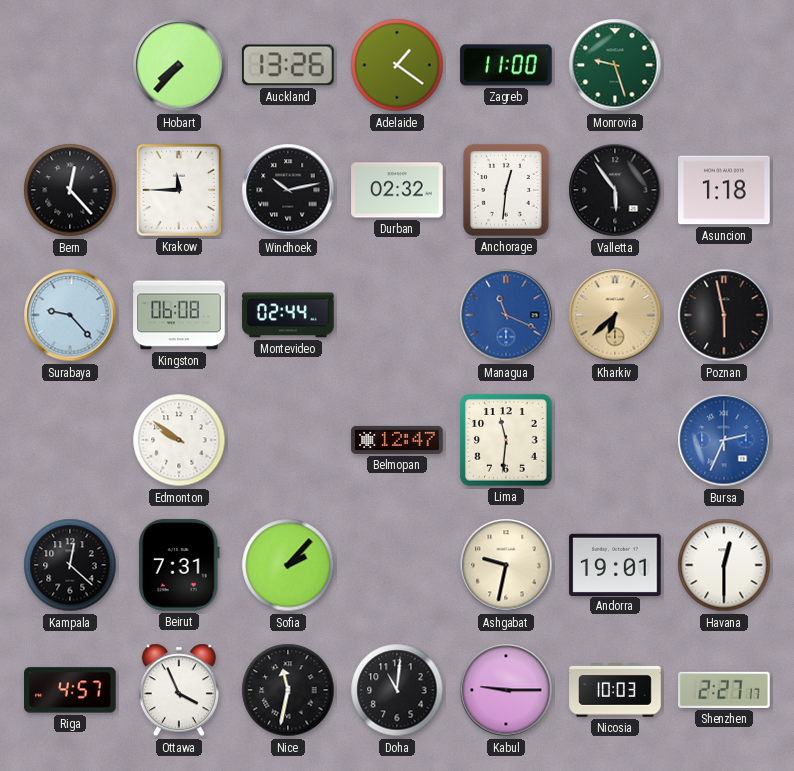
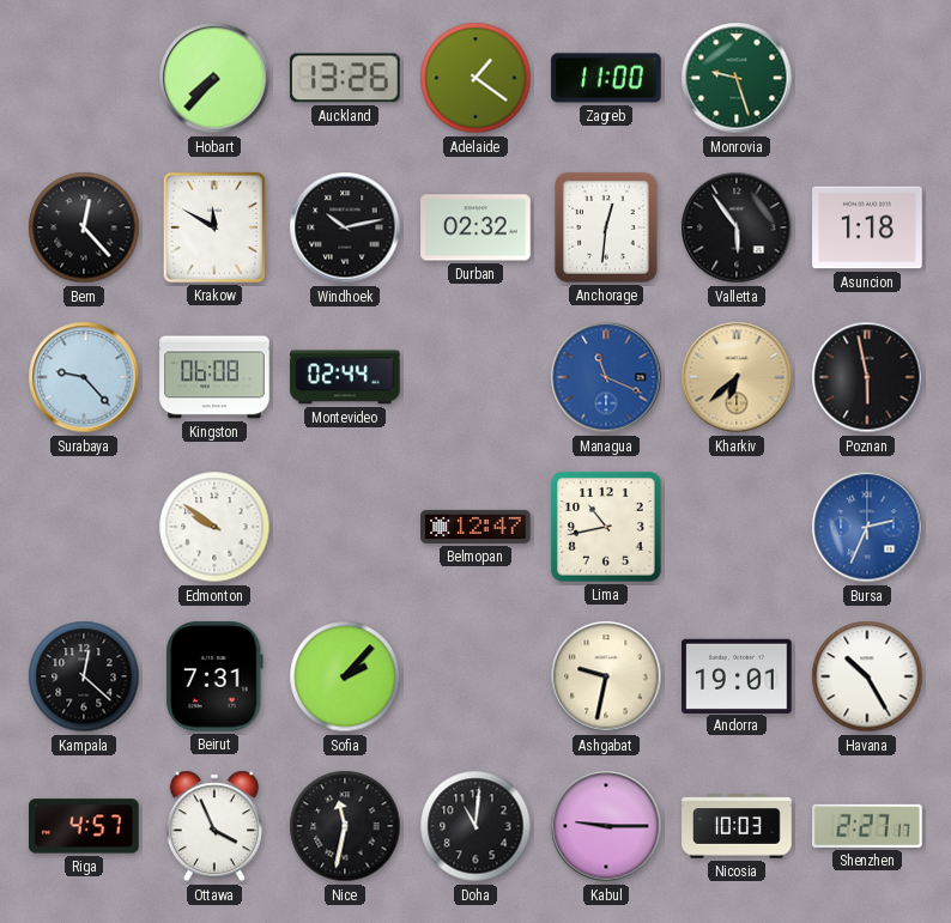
Krakow: 11:45 -> 11:50 (214, 227)
Lima: 11:31 -> 10:43 (606, 527)
Havana: 12:30 -> 10:25 (867, 676)
